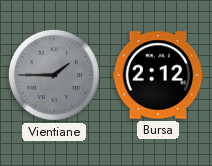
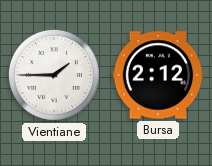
Vientiane dial: grey -> white (54, 75)
